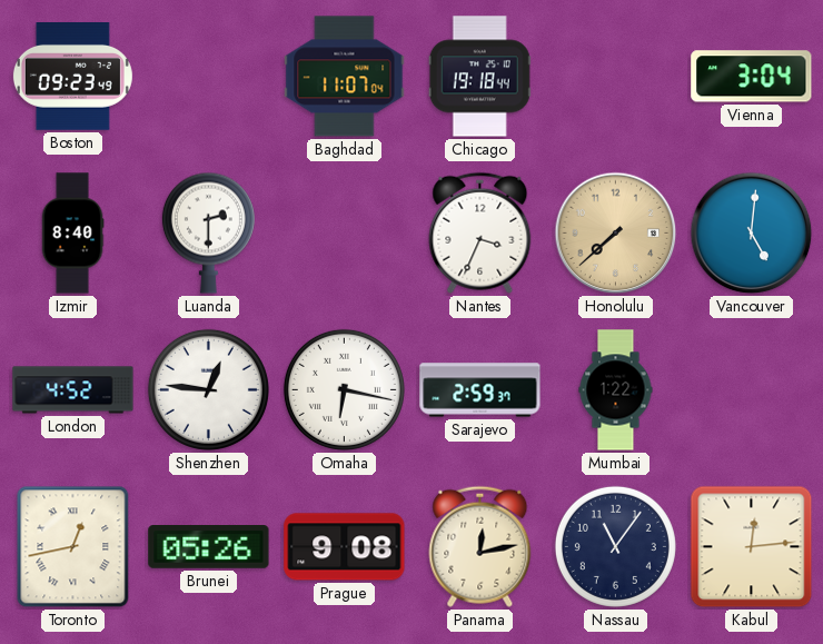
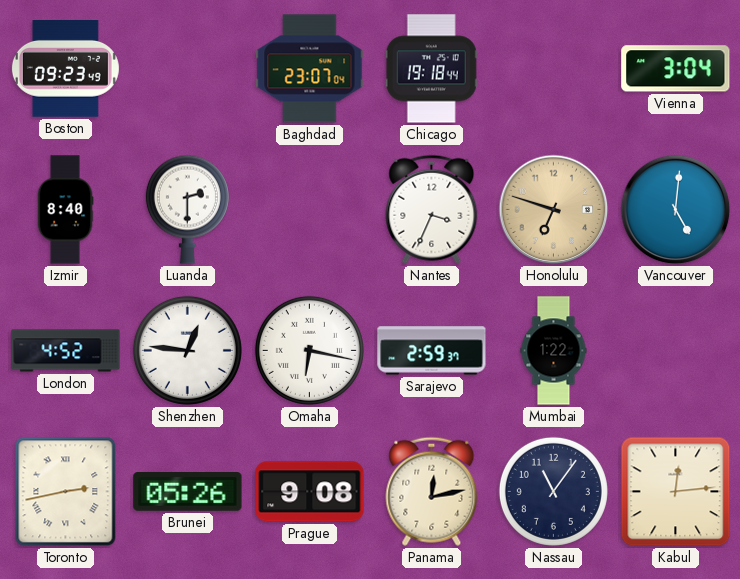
Baghdad: 11:07 -> 23:07 (310, 69)
Honolulu: 7:38 -> 6:48 (554, 210)
Toronto: 12:43 -> 2:43 (66, 492)
